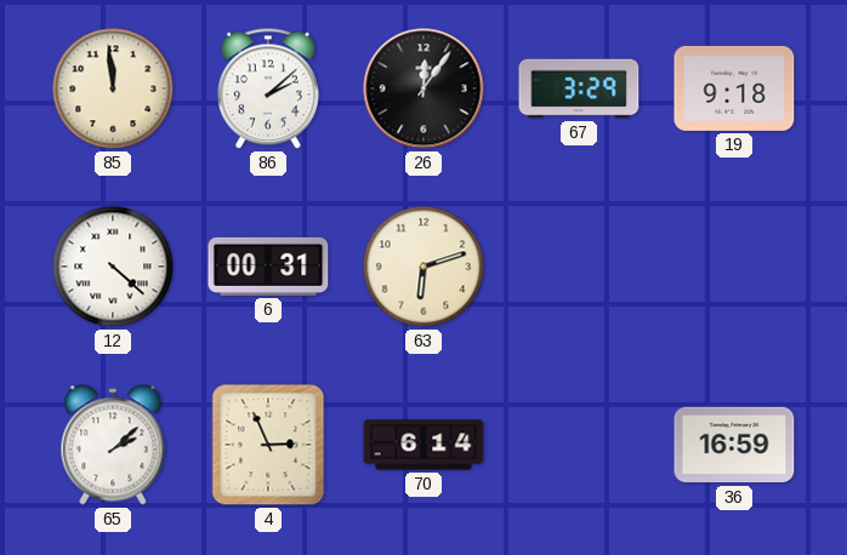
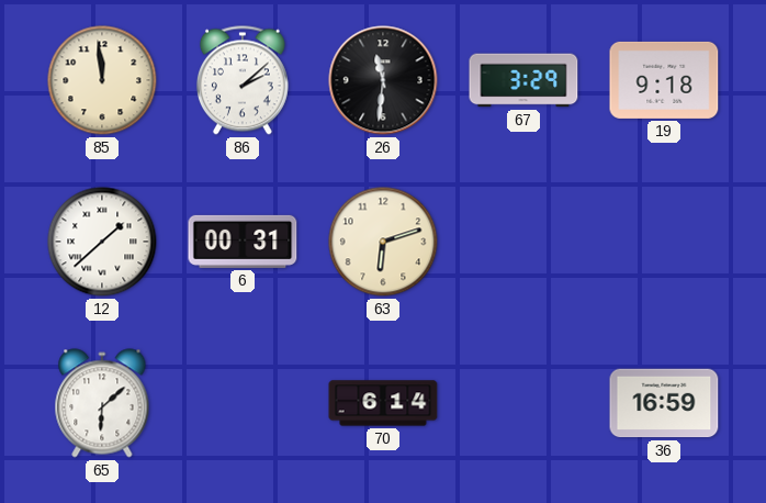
26: 12:06 -> 11:31 (383, 80)
12: 4:22 -> 1:38 (102, 242)
65: 2:08 -> 6:08 (102, 403)
4: 2:56 -> none (268, 445)
